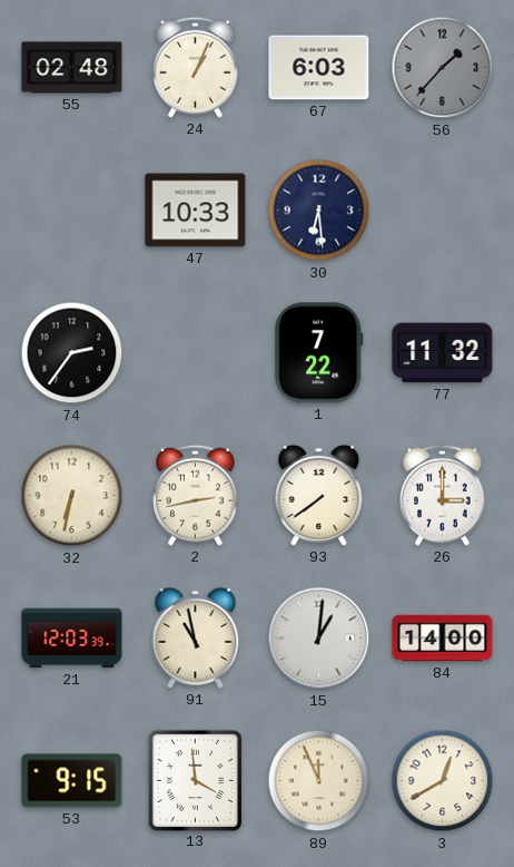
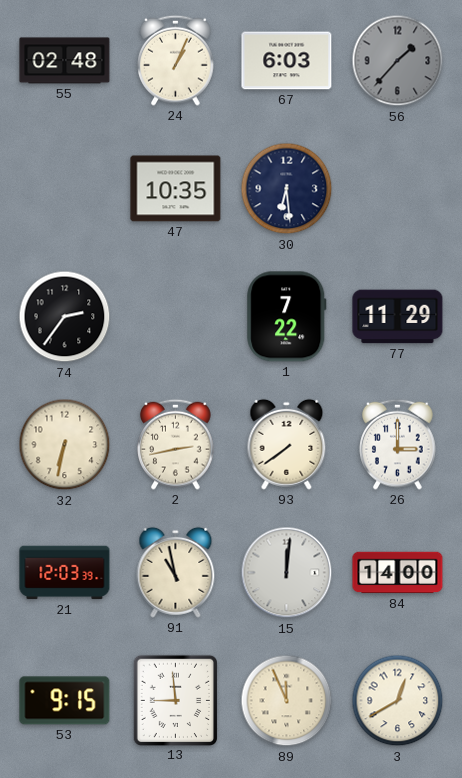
47: 10:33 -> 10:35 (176, 189)
77: 11:32 -> 11:29 (398, 317)
15: 1:01 -> 12:01 (287, 573)
13: 3:59 -> 8:59 (175, 700)
